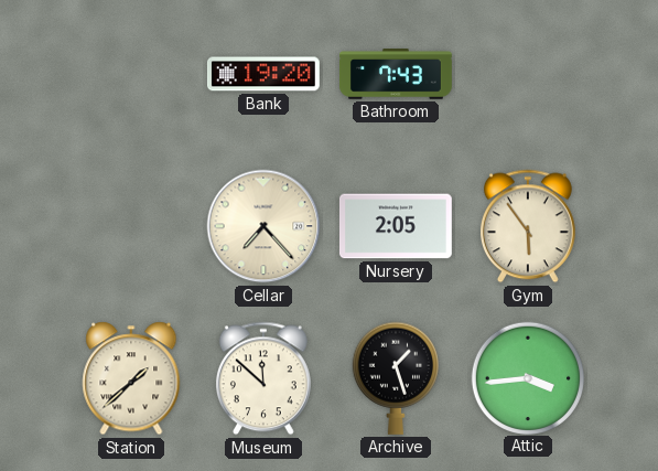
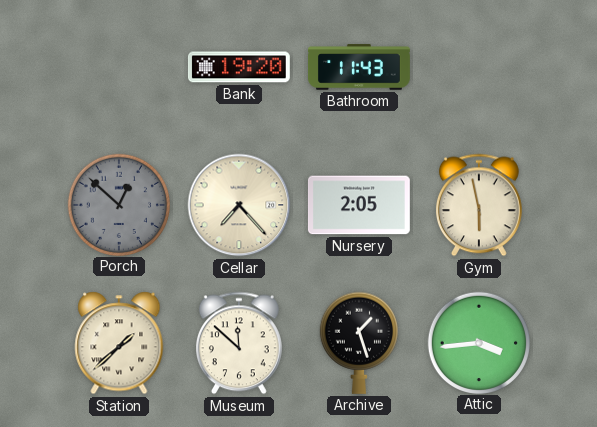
Bathroom: 7:43 -> 11:43 (360, 67)
Porch: none -> 12:52 (118, 204)
Gym: 5:54 -> 5:58 (479, 205)
